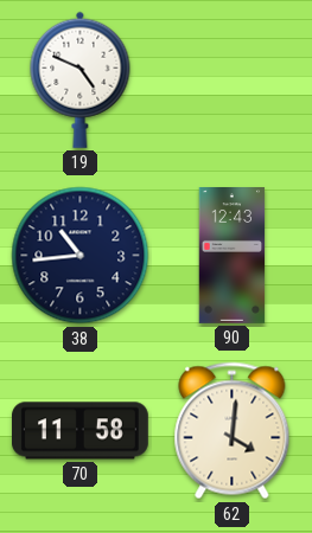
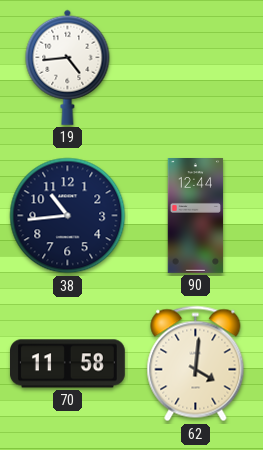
19: 4:49 -> 4:44 (68, 67)
90: 12:43 -> 12:44 (196, 216)
